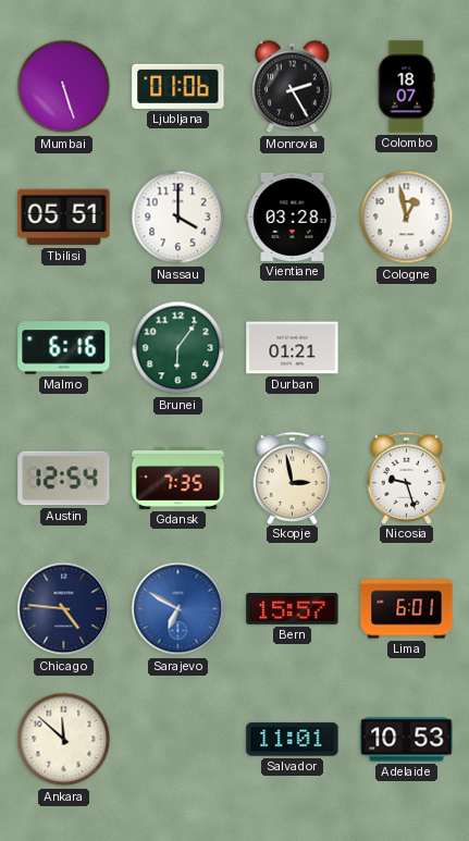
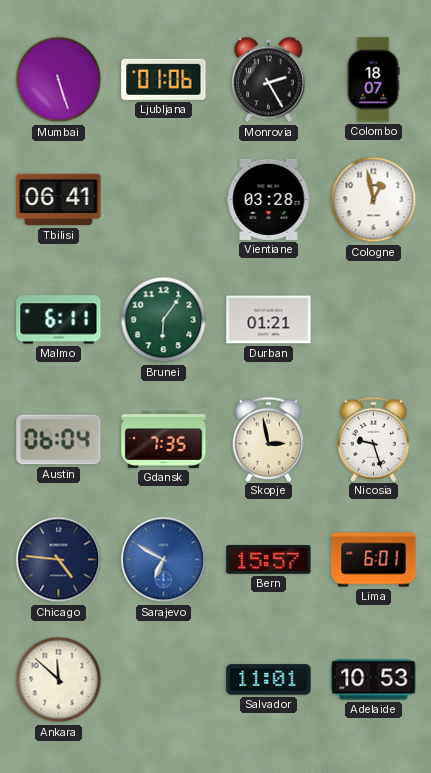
Tbilisi: 05:51 -> 06:41 (59, 200)
Nassau: 4:00 -> none (178, 218)
Malmo: 6:16 -> 6:11 (59, 320)
Austin: 12:54 -> 06:04 (59, 440)
